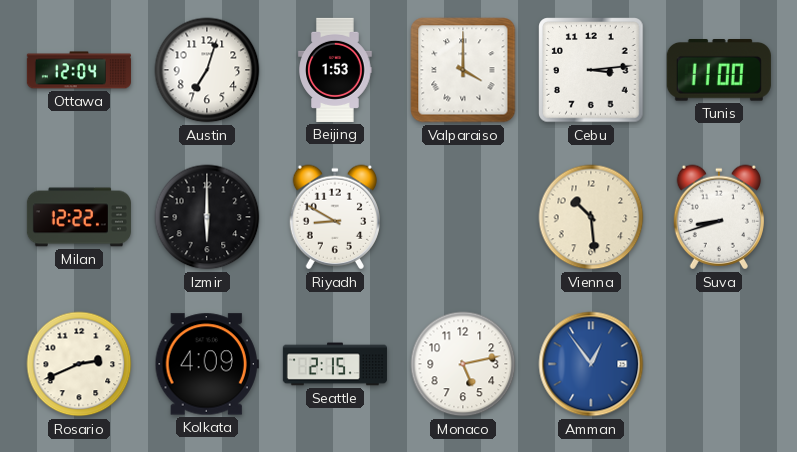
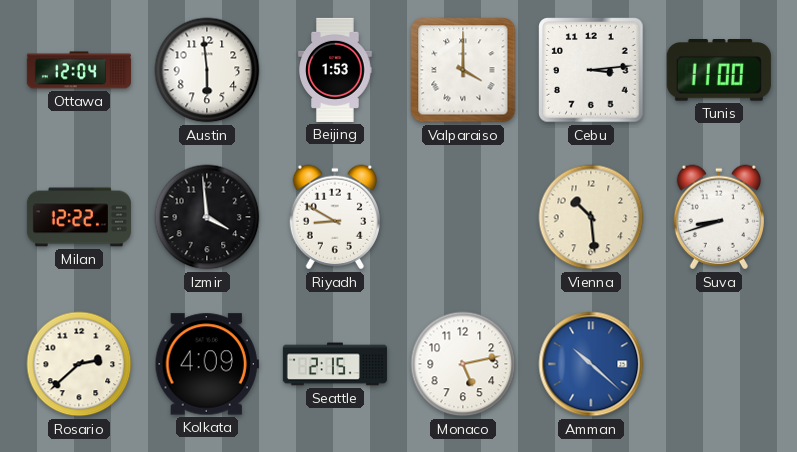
Austin: 7:03 -> 5:59 (207, 70)
Izmir: 6:00 -> 3:59 (207, 217)
Rosario: 2:41 -> 2:38 (79, 364)
Amman: 12:54 -> 10:22 (591, 364)
